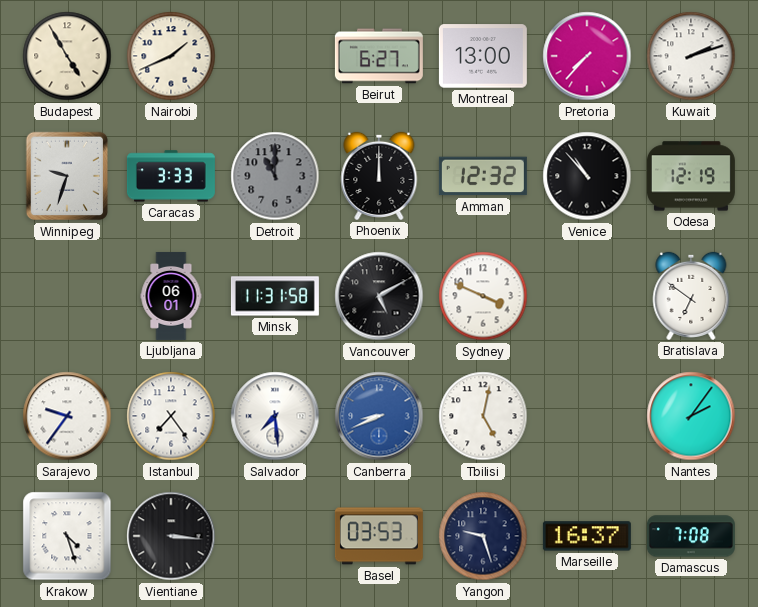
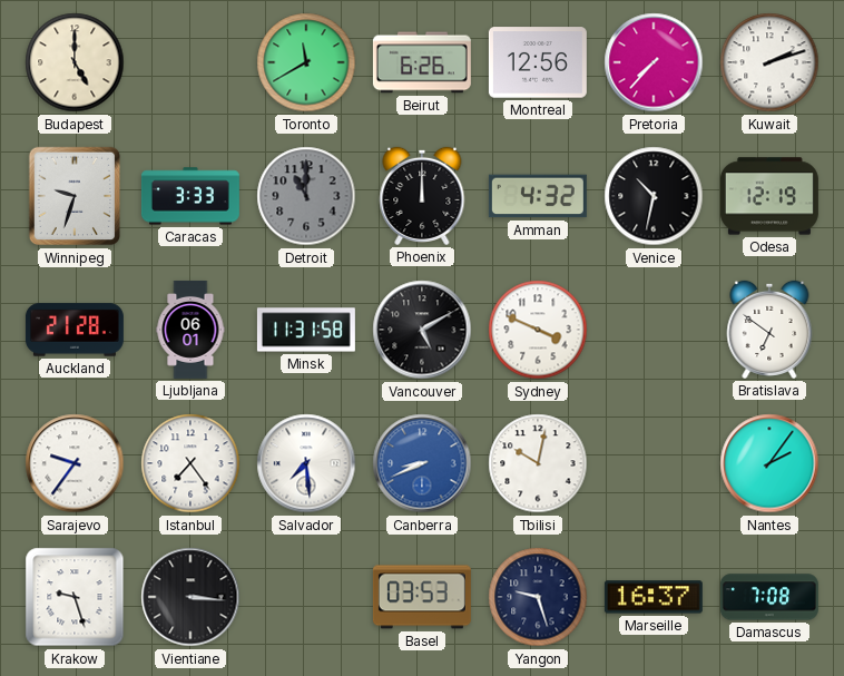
Budapest: 4:55 -> 5:00 (75, 62)
Nairobi: 1:41 -> none (171, 56)
Toronto: none -> 11:40 (306, 62)
Beirut: 6:27 -> 6:26 (422, 62)
Montreal: 13:00 -> 12:56 (538, 62)
Amman: 12:32 -> 4:32 (538, 196)
Venice: 10:53 -> 10:32 (654, 196)
Auckland: none -> 21:28 (75, 330)
Tbilisi: 5:02 -> 10:02 (538, 463)
Krakow: 4:27 -> 9:27 (75, 597)
